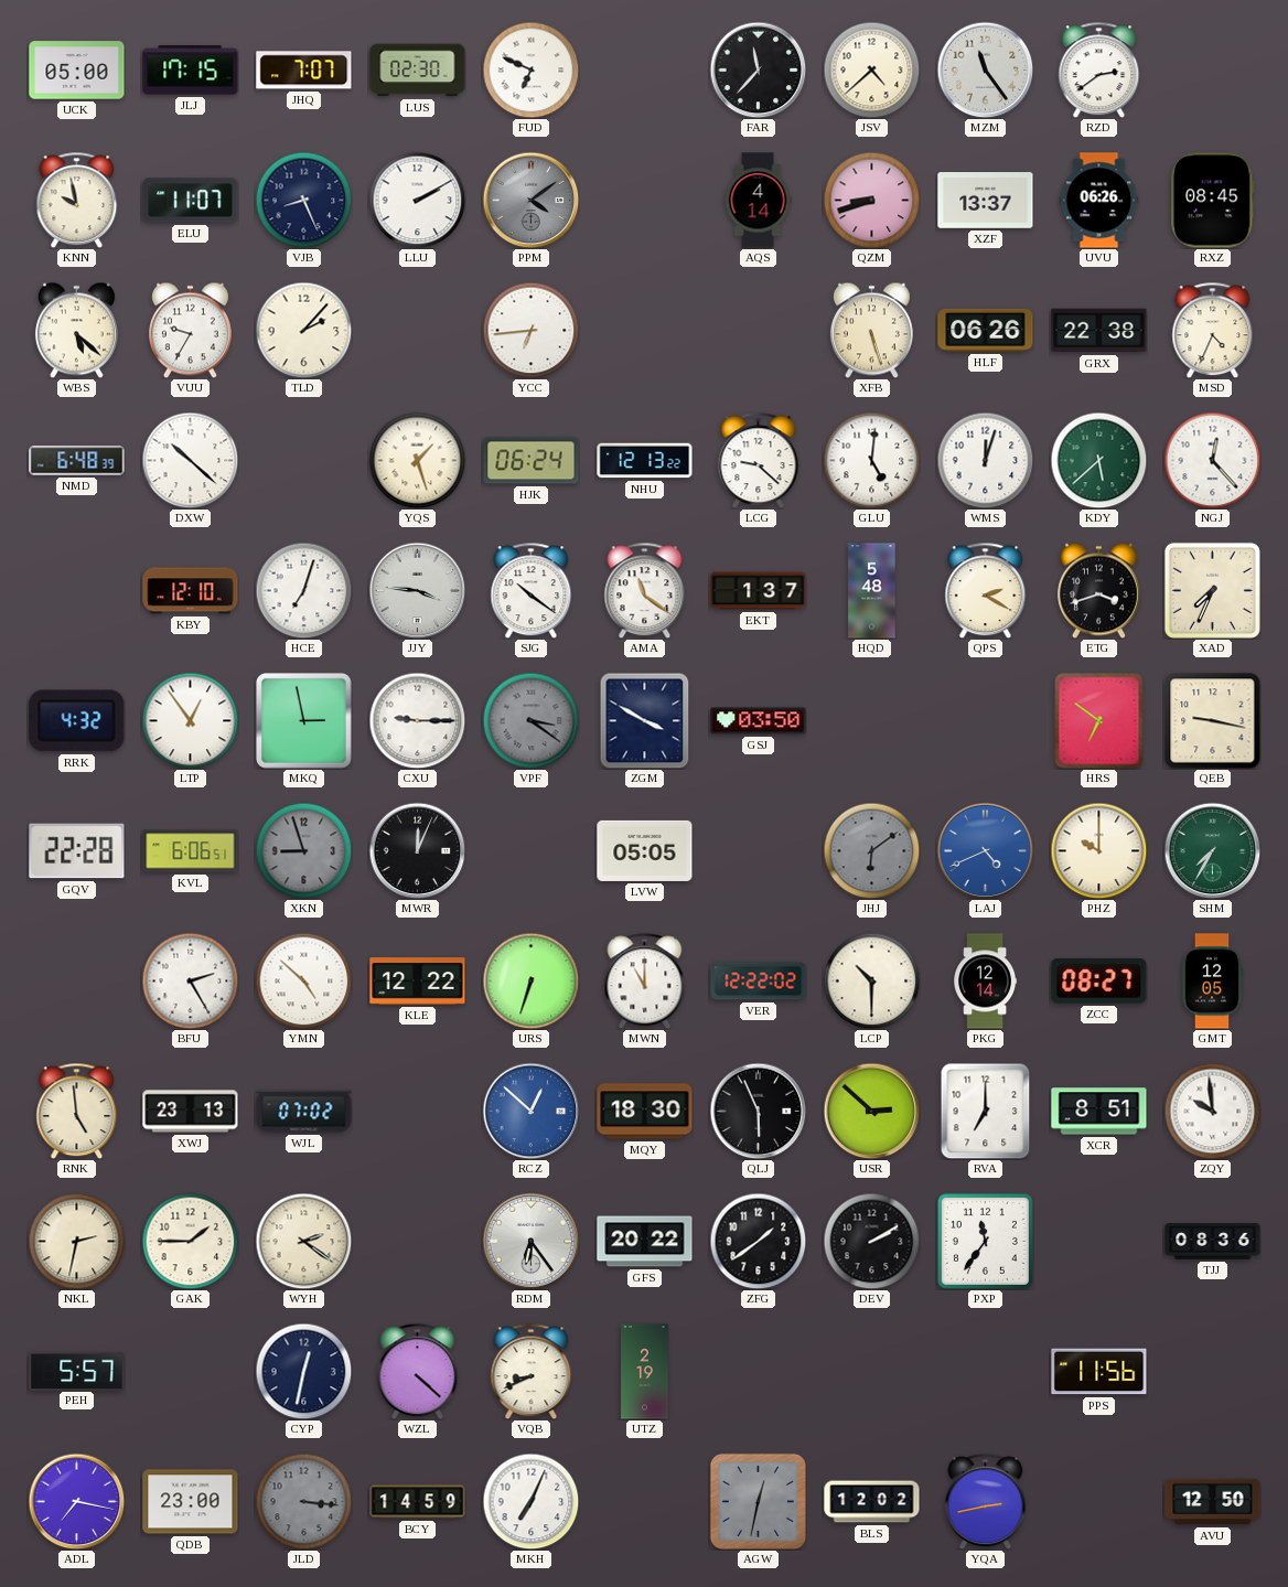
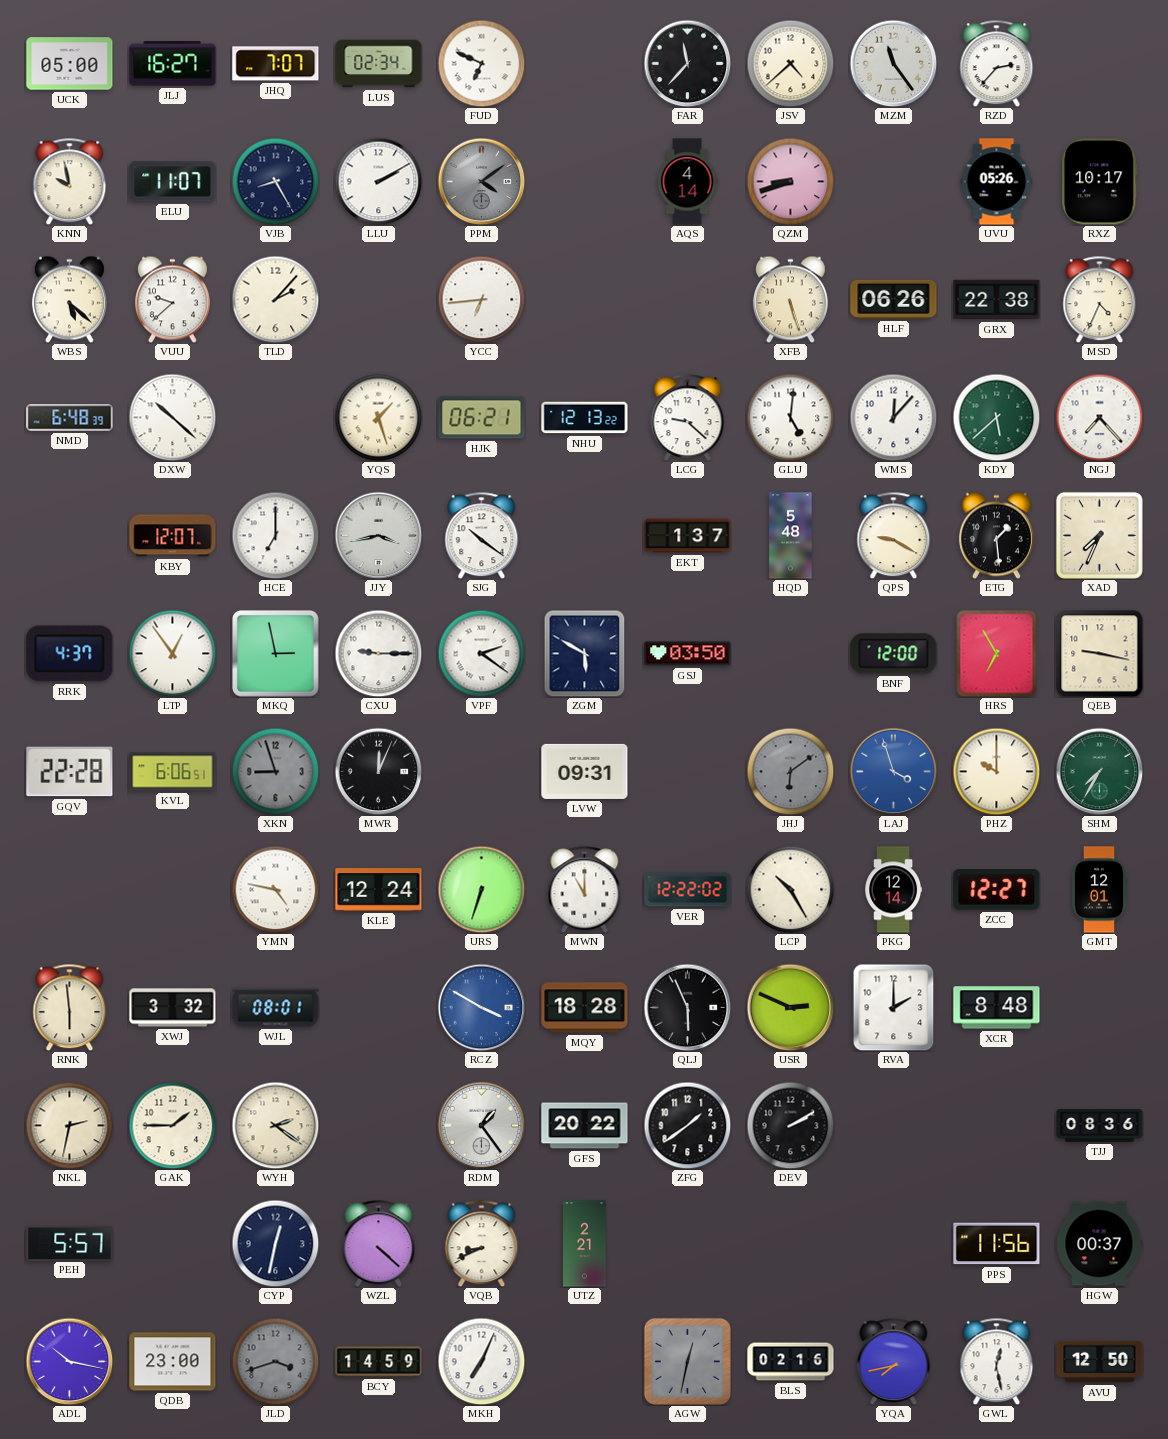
JLJ: 17:15 -> 16:27 (173, 64)
LUS: 02:30 -> 02:34 (379, 64)
RZD: 2:39 -> 2:37 (997, 63)
VJB: 8:26 -> 8:25 (275, 181)
XZF: 13:37 -> none (986, 201)
UVU: 06:26 -> 05:26 (997, 182)
RXZ: 08:45 -> 10:17 (1100, 182)
VUU: 9:35 -> 9:38 (172, 299)
HJK: 06:24 -> 06:21 (482, 418)
WMS: 12:03 -> 12:07 (893, 417)
NGJ: 12:23 -> 7:23 (1099, 417)
KBY: 12:10 -> 12:07 (173, 536)
HCE: 7:03 -> 7:00 (275, 535)
JJY: 3:46 -> 3:43 (378, 535)
AMA: 11:21 -> none (645, 590)
QPS: 2:20 -> 9:20 (894, 535)
ETG: 3:42 -> 1:29 (996, 535)
RRK: 4:32 -> 4:37 (70, 654)
VPF: 3:21 -> 2:21 (481, 653)
VPF dial: grey -> white (481, 653)
ZGM: 3:50 -> 5:50 (585, 653)
BNF: none -> 12:00 (894, 654)
HRS: 6:51 -> 6:55 (997, 653)
LVW: 05:05 -> 09:31 (585, 771)
LAJ: 4:41 -> 3:57 (893, 771)
BFU: 2:25 -> none (190, 980)
YMN: 4:52 -> 4:47 (275, 889)
KLE: 12:22 -> 12:24 (379, 890)
LCP: 10:30 -> 10:25 (790, 889)
ZCC: 08:27 -> 12:27 (997, 889)
GMT: 12:05 -> 12:01 (1099, 890)
RNK: 4:59 -> 5:59 (70, 1007)
XWJ: 23:13 -> 3:32 (173, 1008)
WJL: 07:02 -> 08:01 (276, 1008)
RCZ: 12:52 -> 3:50 (481, 1007)
MQY: 18:30 -> 18:28 (585, 1008)
USR: 2:52 -> 2:49 (790, 1007)
RVA: 7:00 -> 2:00 (894, 1007)
XCR: 8:51 -> 8:48 (997, 1008)
ZQY: 9:59 -> none (1212, 1111)
RDM: 6:24 -> 1:24 (481, 1125)
PXP: 11:36 -> none (985, 1241)
UTZ: 2:19 -> 2:21 (585, 1244)
HGW: none -> 00:37 (1100, 1244)
ADL: 7:17 -> 10:17 (69, 1361)
JLD: 3:16 -> 3:42 (275, 1361)
BLS: 12:02 -> 02:16 (791, 1362)
YQA: 2:43 -> 7:43 (894, 1361)
GWL: none -> 12:28 (997, 1361)
